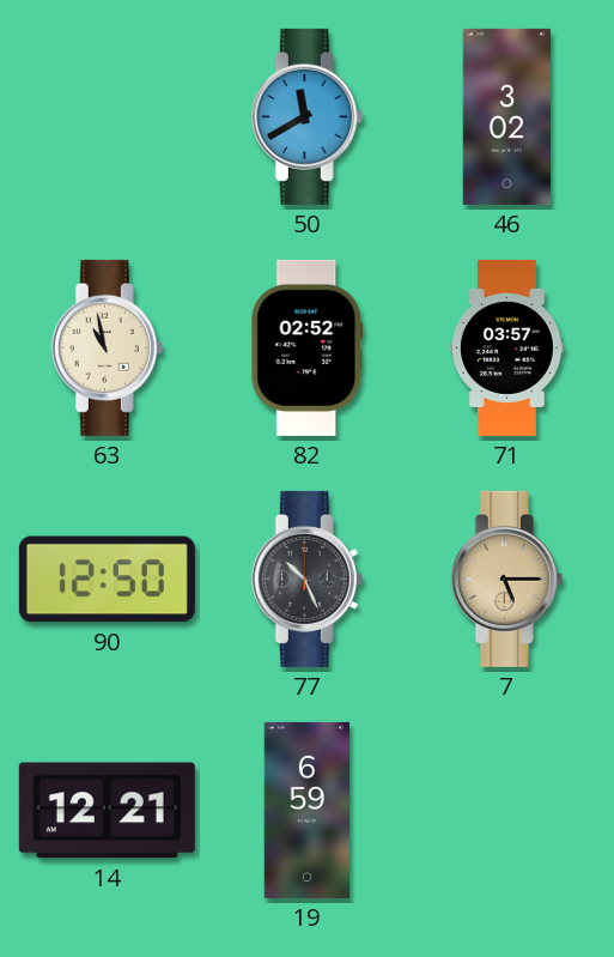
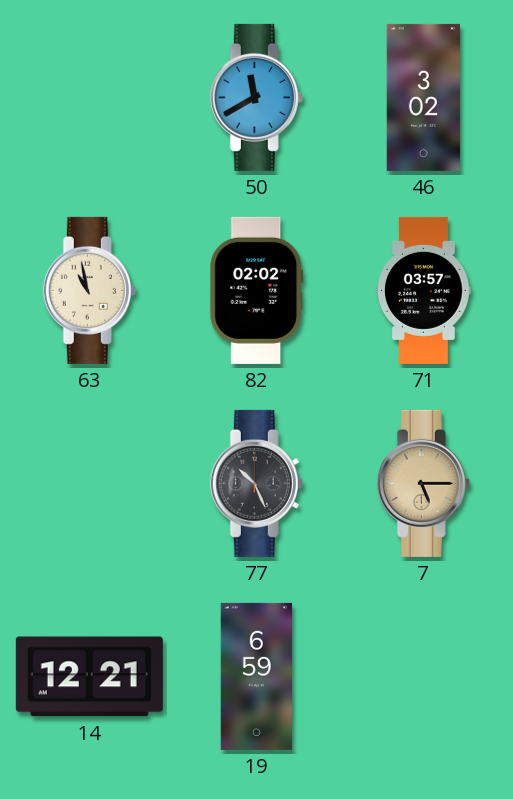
82: 02:52 -> 02:02 (257, 290)
90: 12:50 -> none (107, 580)
